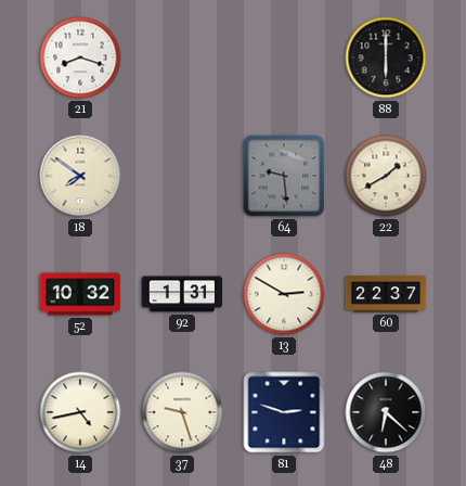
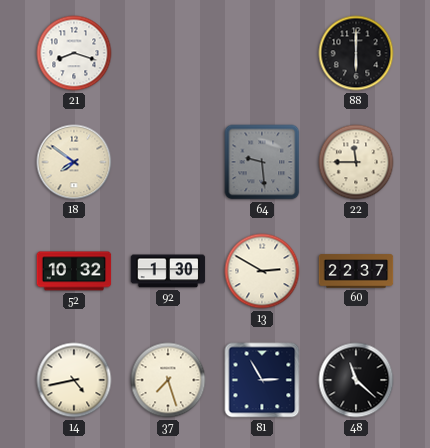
22: 1:40 -> 11:45 (356, 162)
92: 1:31 -> 1:30 (168, 271)
37: 9:27 -> 7:27 (168, 380)
81: 2:48 -> 2:55 (262, 380)
48: 6:22 -> 11:22 (356, 380)
